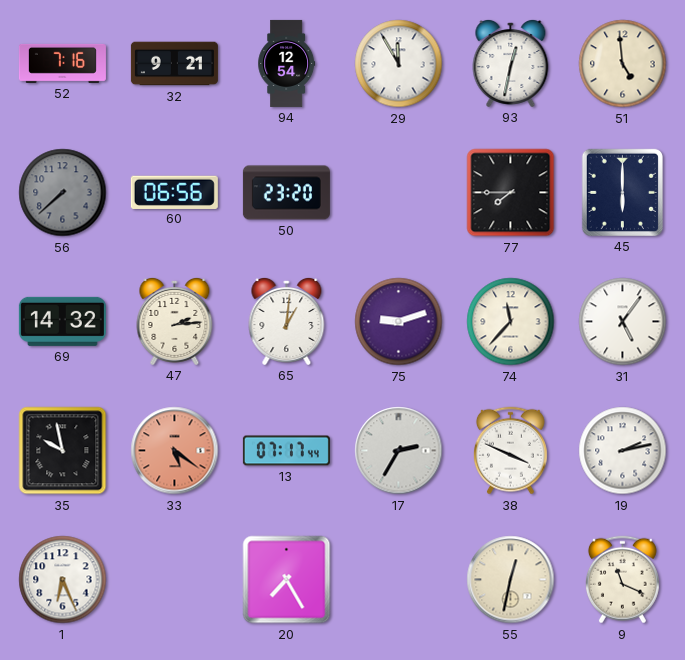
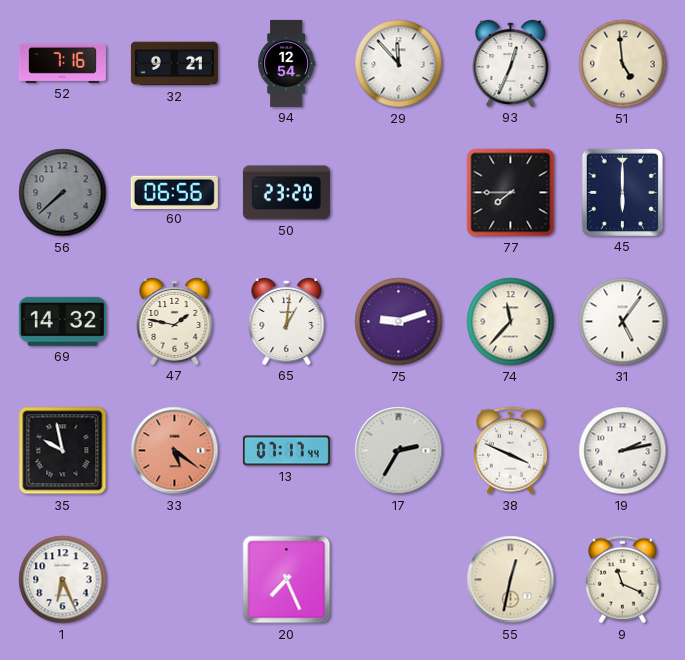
29: 11:55 -> 11:53 (399, 64)
93: 12:32 -> 12:34 (511, 63)
47: 2:14 -> 1:47 (175, 321)
20: 7:25 -> 7:26 (287, 580)
